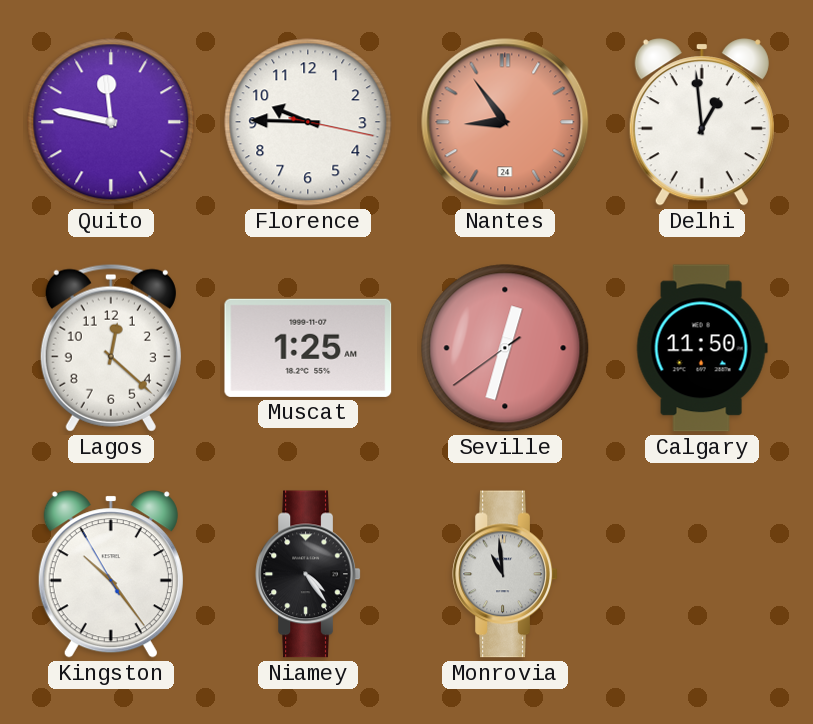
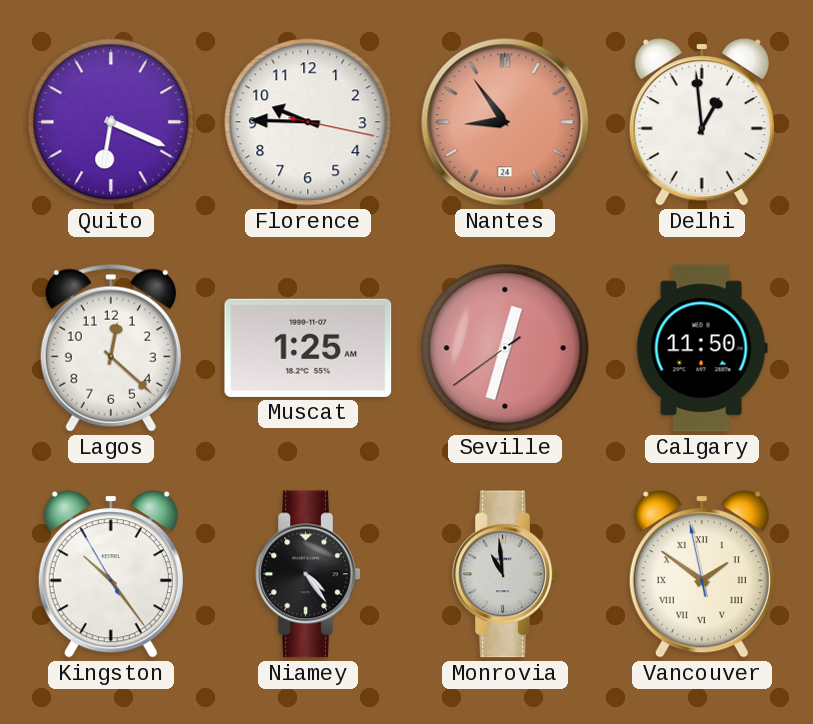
Quito: 11:47 -> 6:19 (111, 122)
Vancouver: none -> 1:50 (702, 574)
